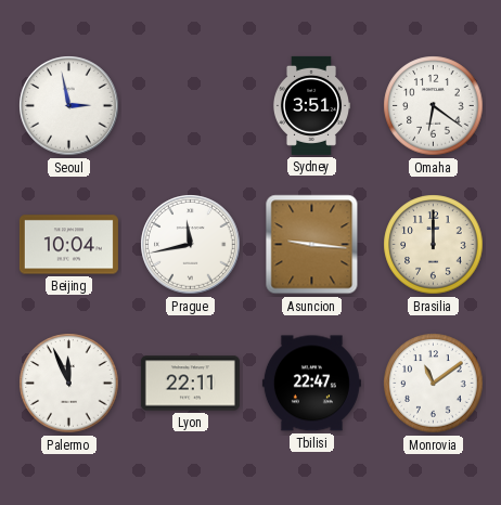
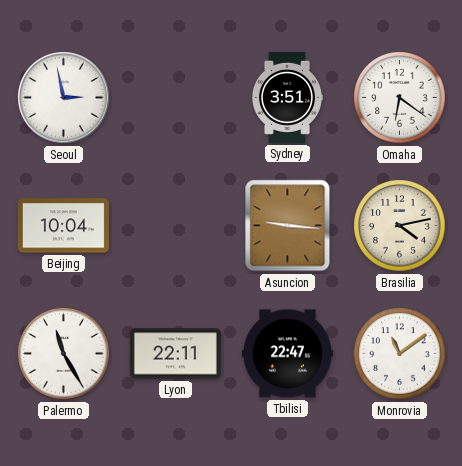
Prague: 11:43 -> none (191, 245)
Brasilia: 12:00 -> 4:13 (400, 226)
Palermo: 11:56 -> 11:25 (64, 354)
